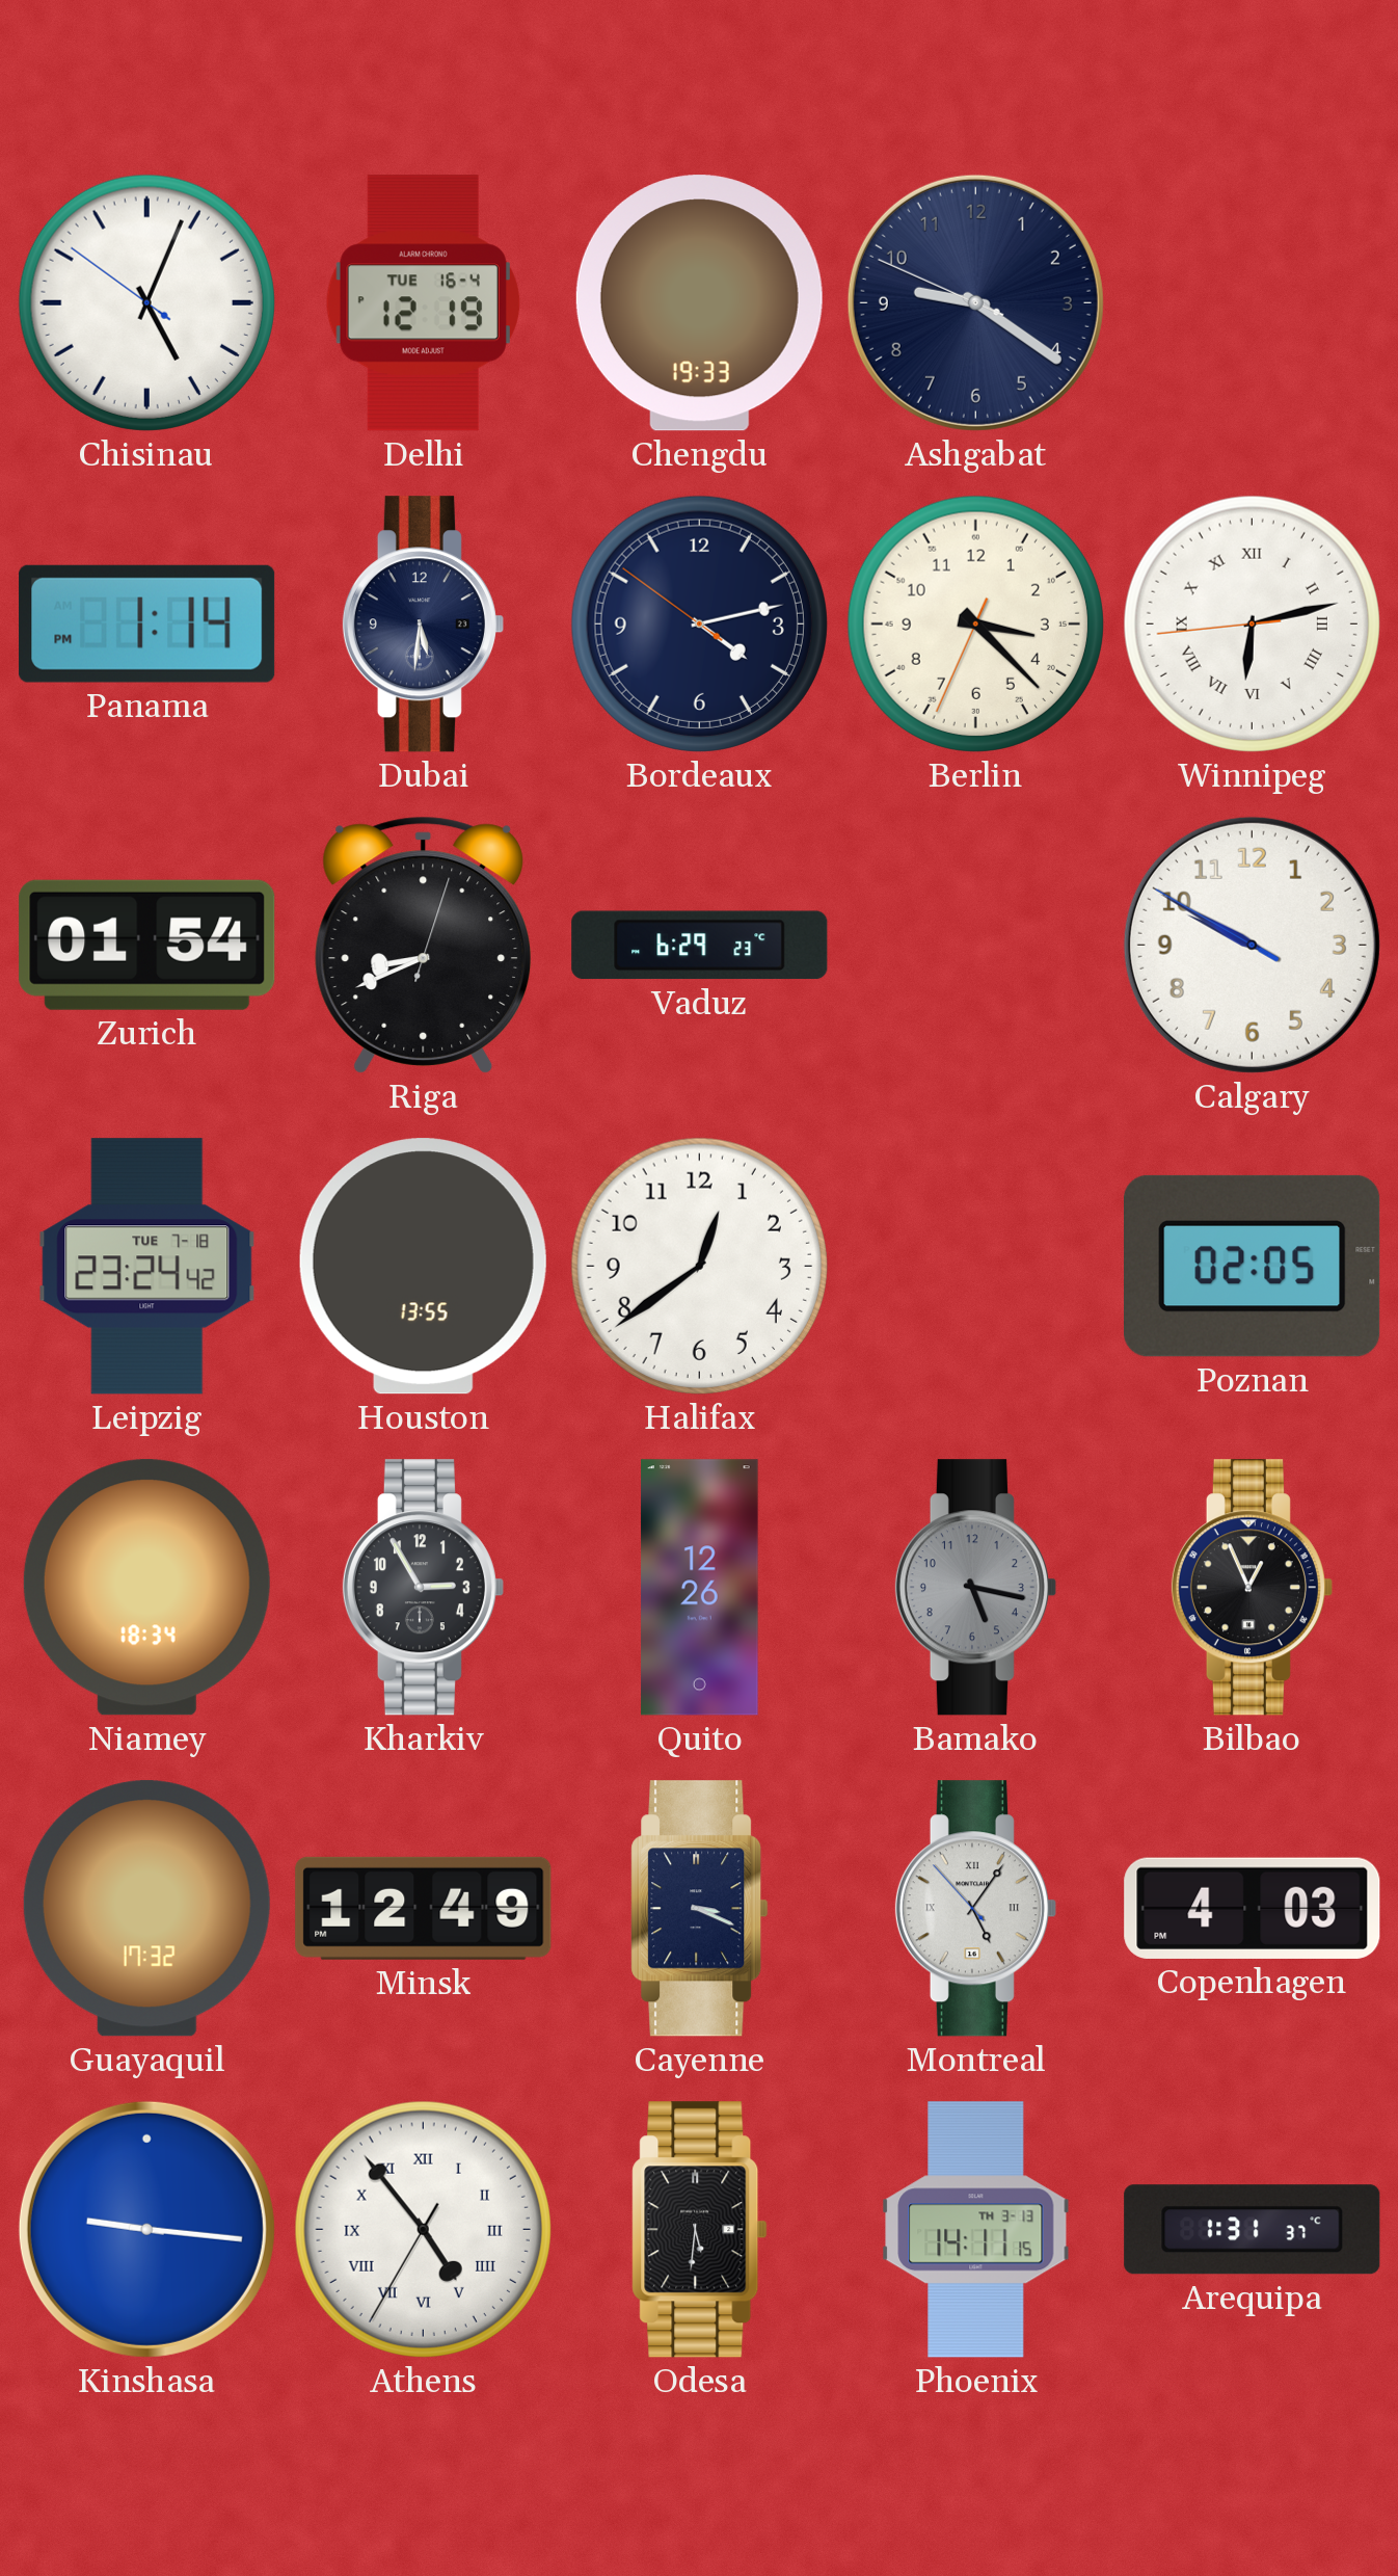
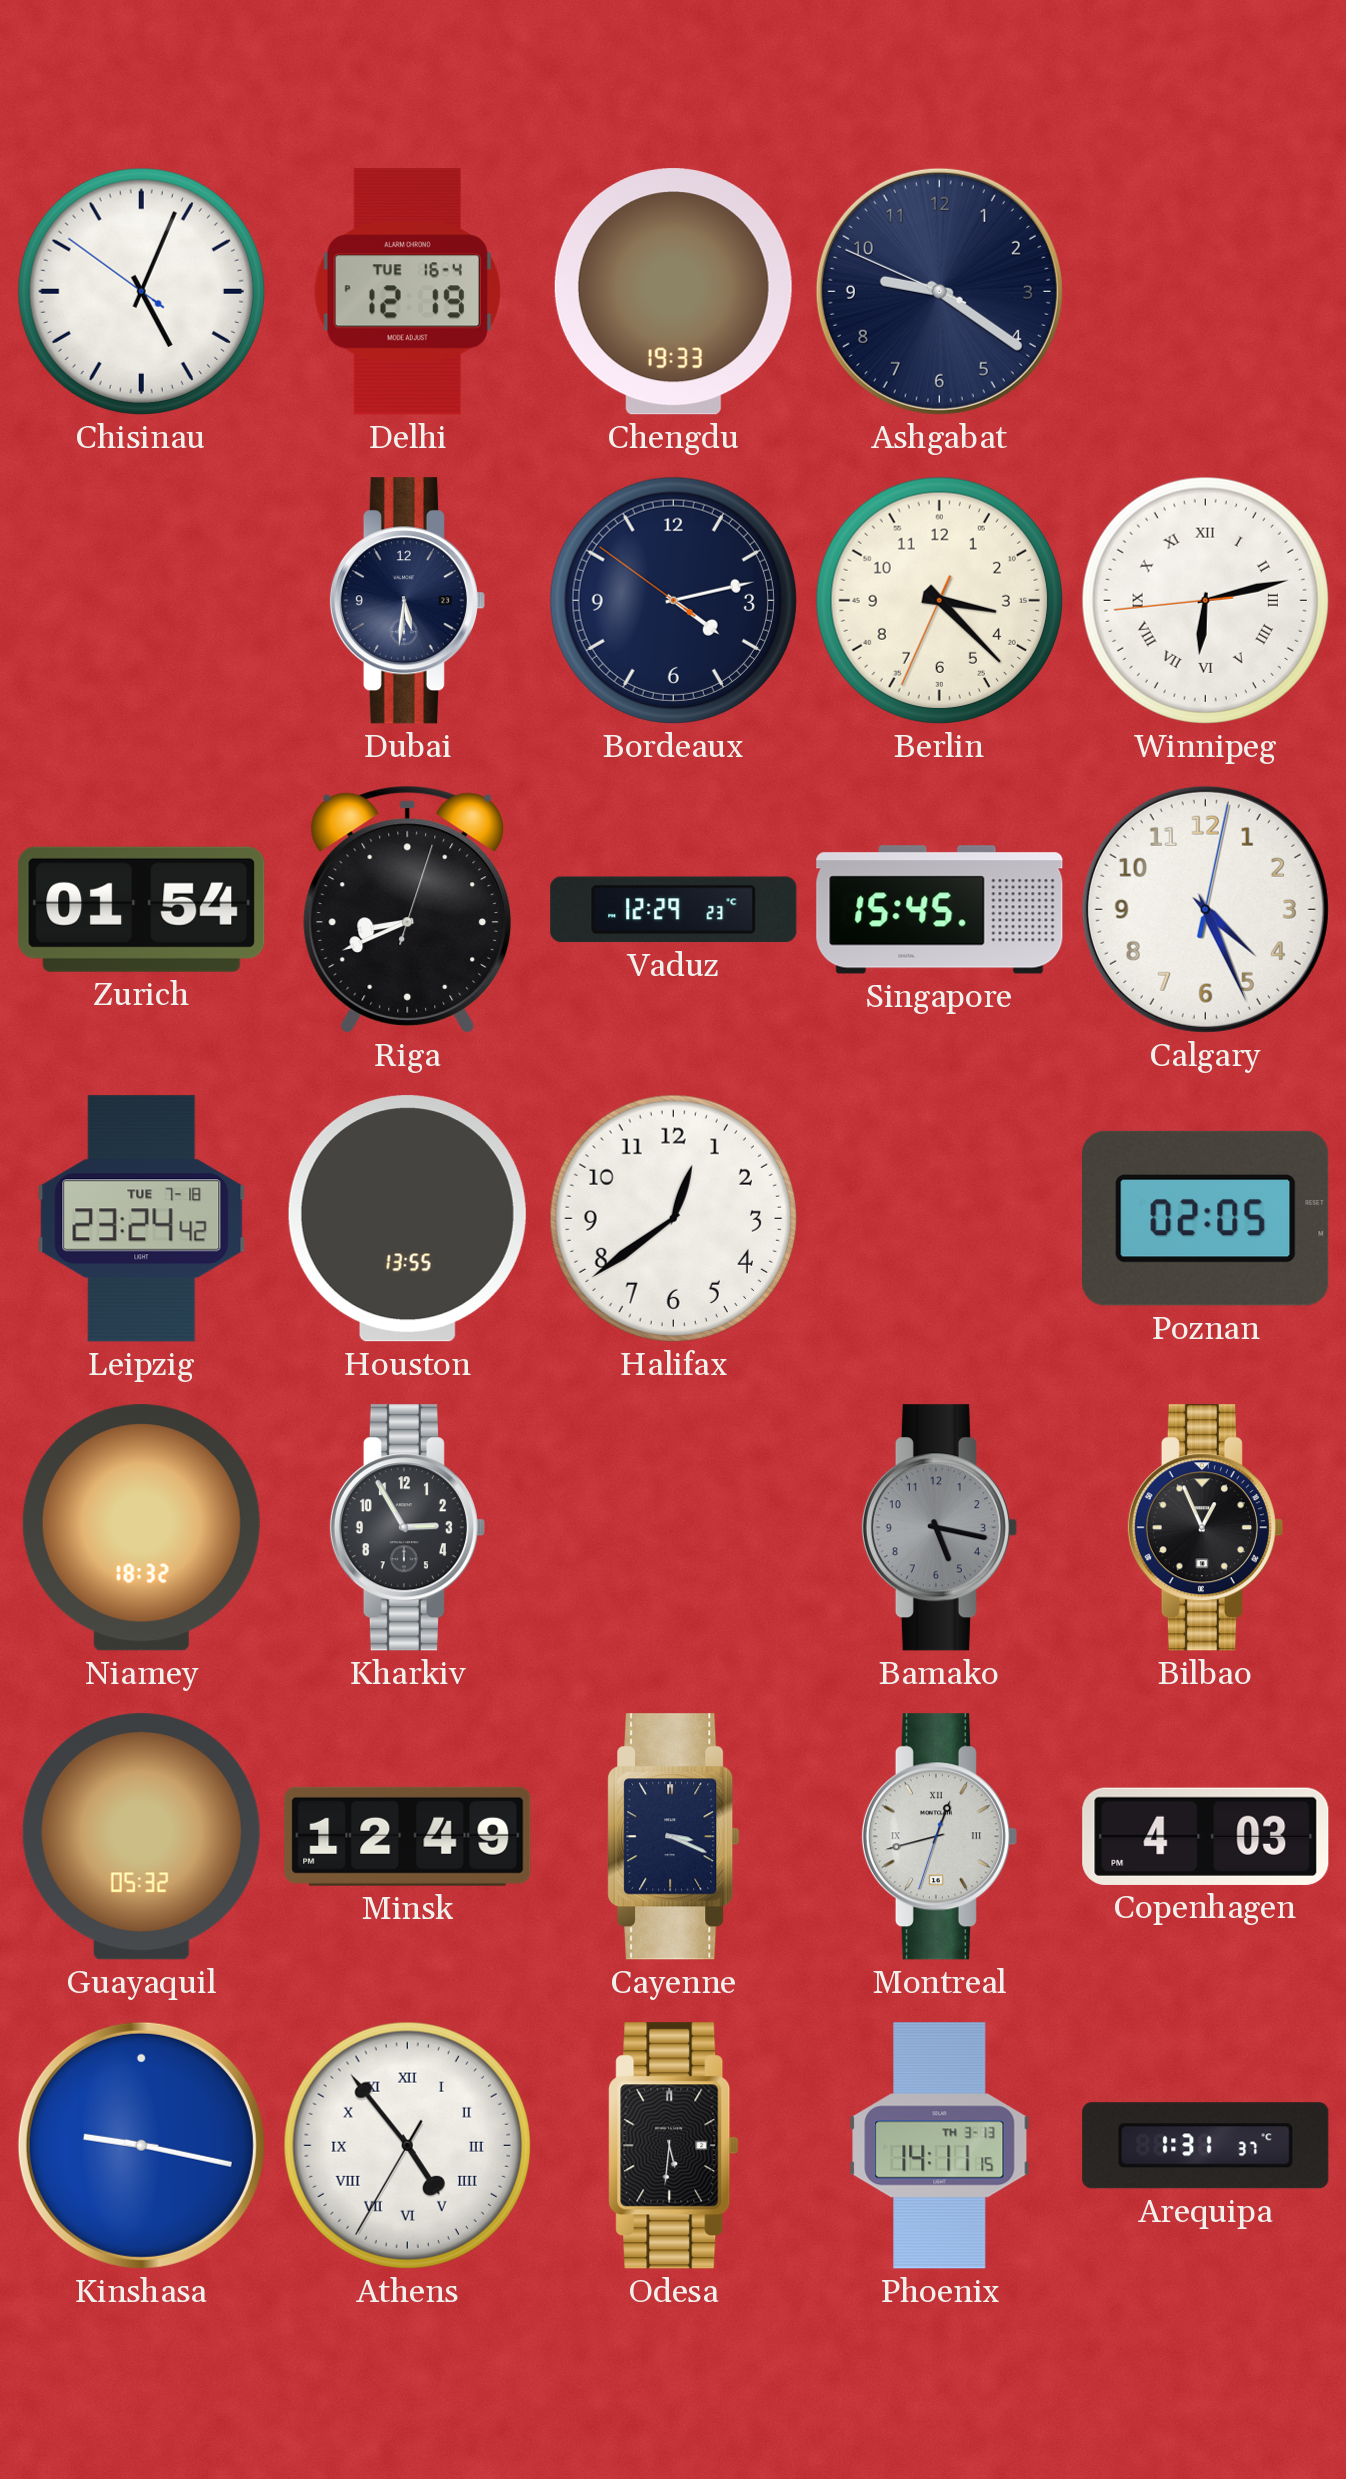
Panama: 1:14 -> none (147, 623)
Vaduz: 6:29 -> 12:29 (674, 910)
Singapore: none -> 15:45 (940, 910)
Calgary: 9:49 -> 4:26 (1205, 909)
Niamey: 18:34 -> 18:32 (141, 1528)
Quito: 12:26 -> none (700, 1588)
Guayaquil: 17:32 -> 05:32 (141, 1837)
Montreal: 5:05 -> 12:42 (939, 1837)
Kinshasa: 9:16 -> 9:17 (141, 2145)
